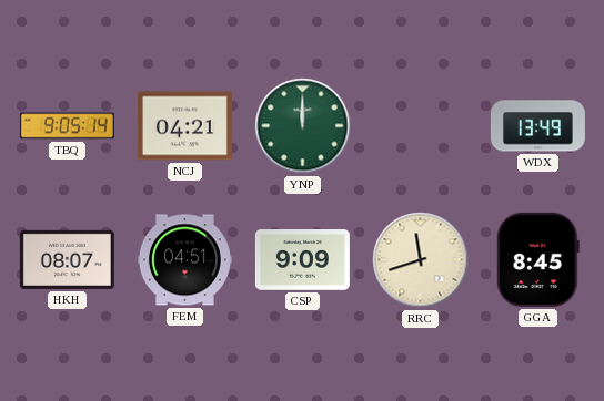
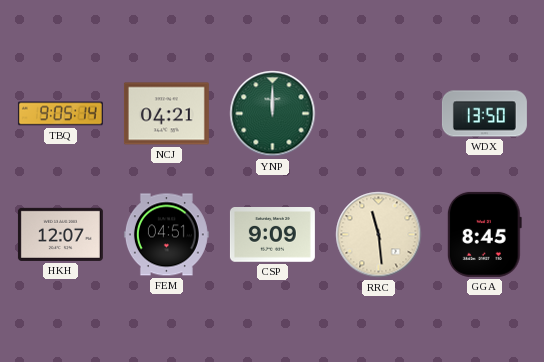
WDX: 13:49 -> 13:50 (484, 114)
HKH: 08:07 -> 12:07 (60, 234)
RRC: 11:42 -> 11:29 (379, 235)
